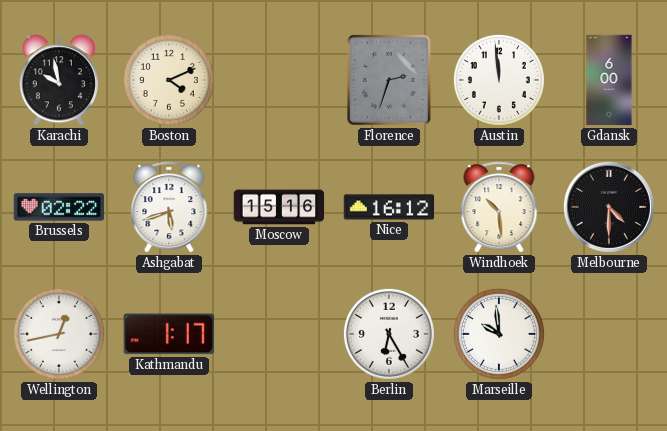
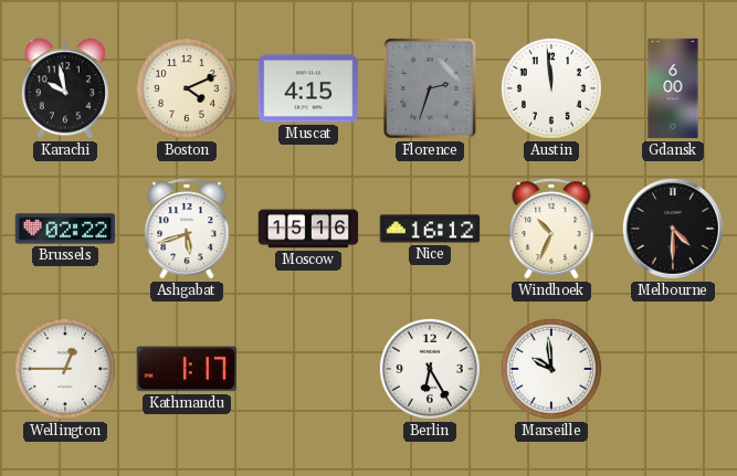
Muscat: none -> 4:15 (308, 88)
Windhoek: 10:29 -> 10:34 (551, 229)
Wellington: 12:43 -> 12:45 (65, 369)
